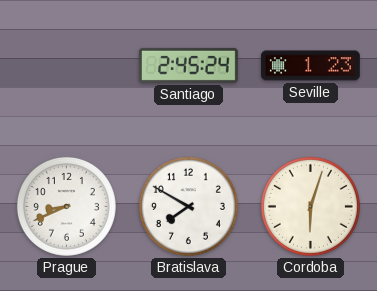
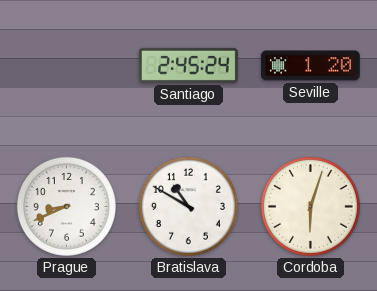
Seville: 1:23 -> 1:20 (311, 66)
Bratislava: 7:50 -> 10:50 (188, 206)
